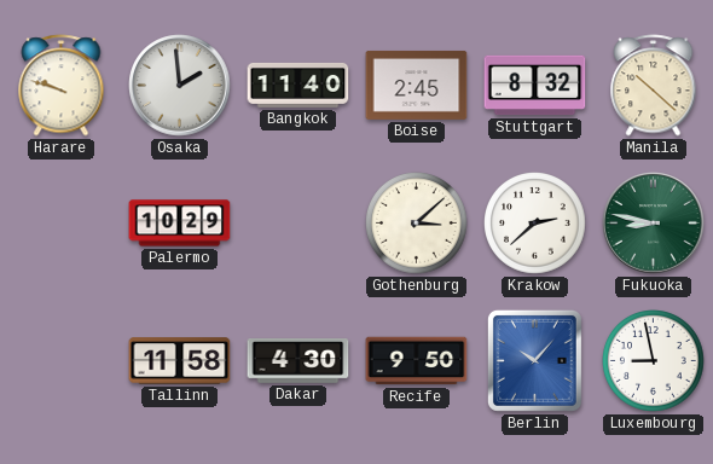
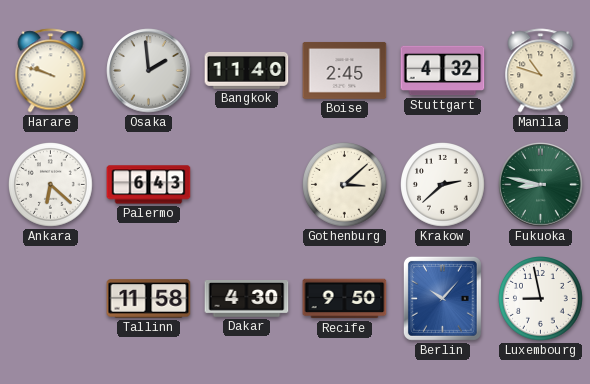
Stuttgart: 8:32 -> 4:32 (443, 71)
Manila: 10:22 -> 10:48 (541, 71)
Ankara: none -> 6:22 (51, 185)
Palermo: 10:29 -> 6:43 (149, 185)
